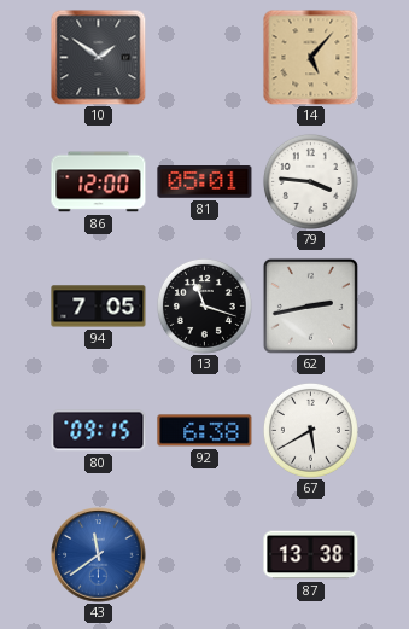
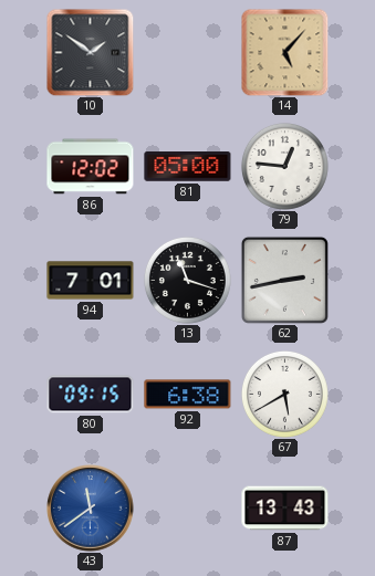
86: 12:00 -> 12:02 (91, 167)
81: 05:01 -> 05:00 (188, 167)
79: 3:46 -> 12:46 (284, 166)
94: 7:05 -> 7:01 (91, 281)
87: 13:38 -> 13:43 (285, 509)
